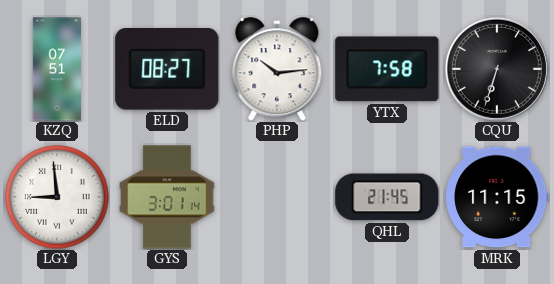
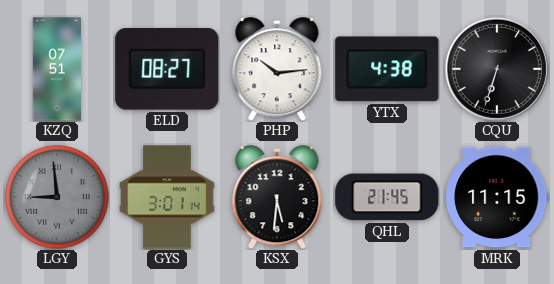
YTX: 7:58 -> 4:38 (387, 69)
LGY dial: white -> grey (57, 197)
KSX: none -> 5:31 (277, 197)
